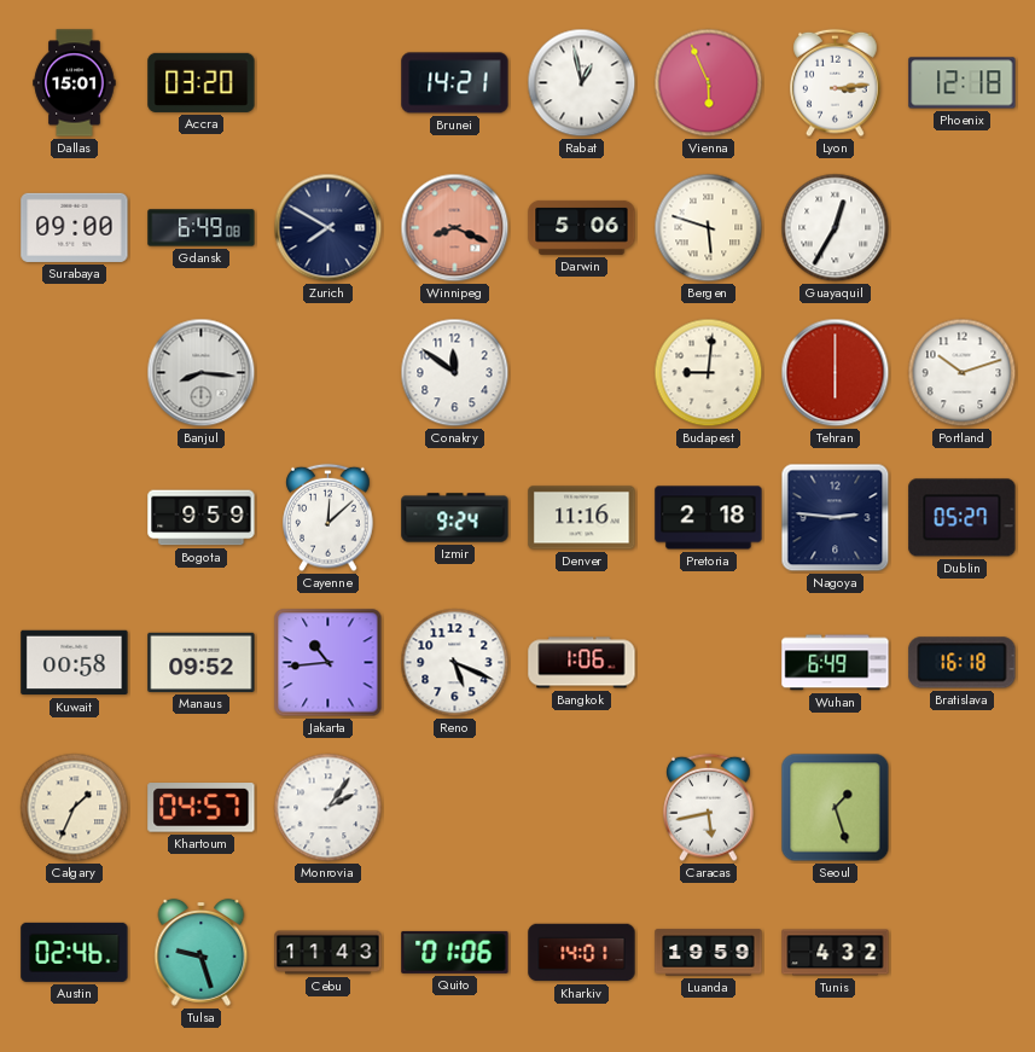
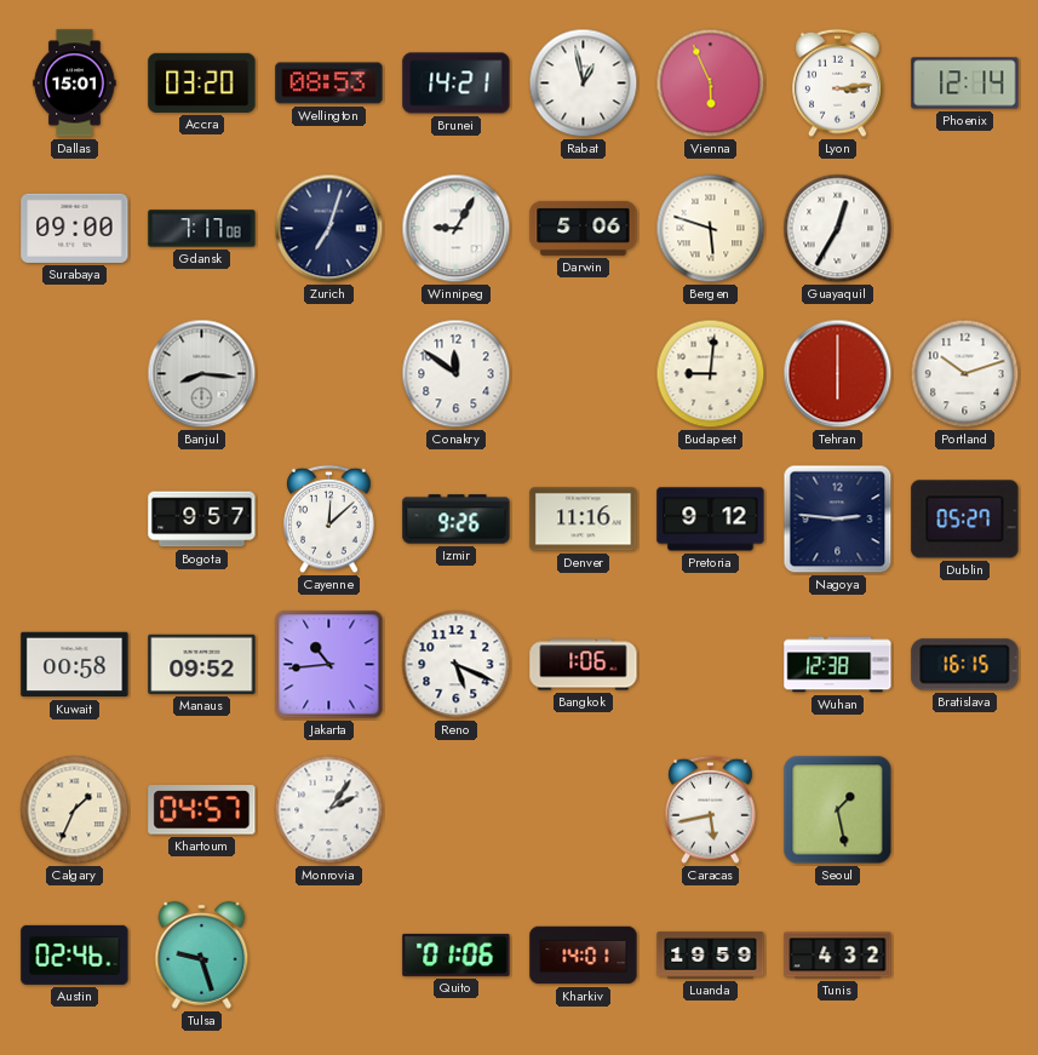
Wellington: none -> 08:53 (329, 84)
Phoenix: 12:18 -> 12:14 (965, 84)
Gdansk: 6:49 -> 7:17 (202, 229)
Zurich: 7:50 -> 7:03 (329, 229)
Winnipeg: 8:19 -> 9:05 (457, 229)
Winnipeg dial: salmon -> white (457, 229)
Bogota: 9:59 -> 9:57 (202, 520)
Izmir: 9:24 -> 9:26 (457, 520)
Pretoria: 2:18 -> 9:12 (711, 520)
Wuhan: 6:49 -> 12:38 (838, 665)
Bratislava: 16:18 -> 16:15 (965, 665)
Seoul: 1:27 -> 1:28 (838, 810)
Cebu: 11:43 -> none (328, 953)
